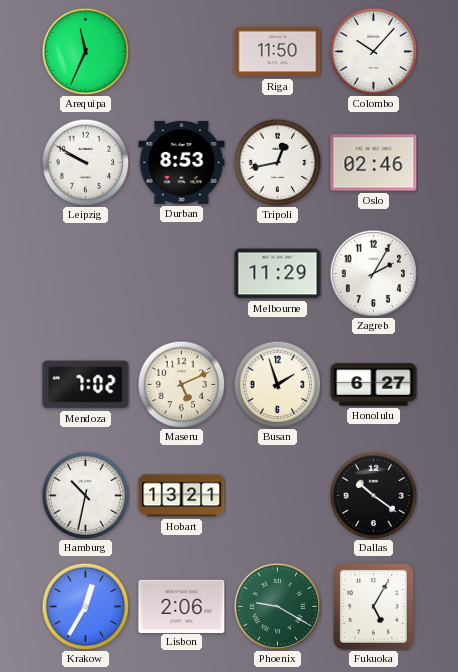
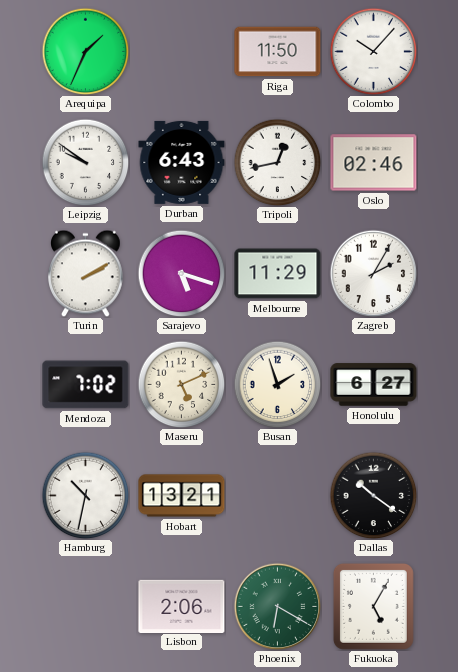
Arequipa: 11:34 -> 1:34 (85, 51)
Leipzig: 9:50 -> 9:51 (85, 162)
Durban: 8:53 -> 6:43 (182, 162)
Turin: none -> 2:10 (86, 273)
Sarajevo: none -> 5:18 (181, 273)
Krakow: 12:35 -> none (85, 606)
Phoenix: 9:20 -> 6:20 (277, 606)
